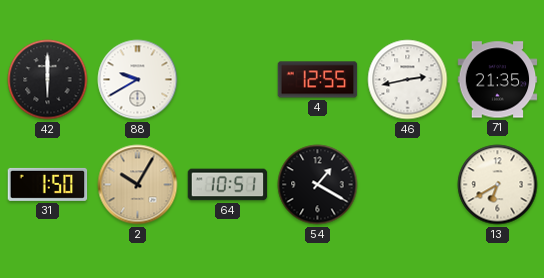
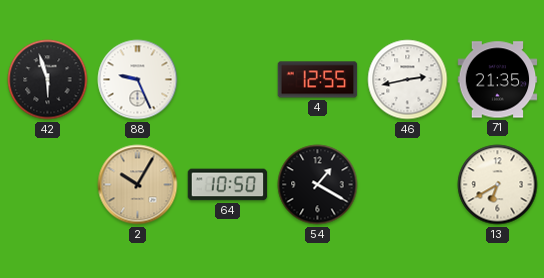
42: 6:00 -> 5:57 (48, 80)
88: 9:40 -> 9:26 (138, 80)
31: 1:50 -> none (48, 184)
64: 10:51 -> 10:50 (228, 185)
